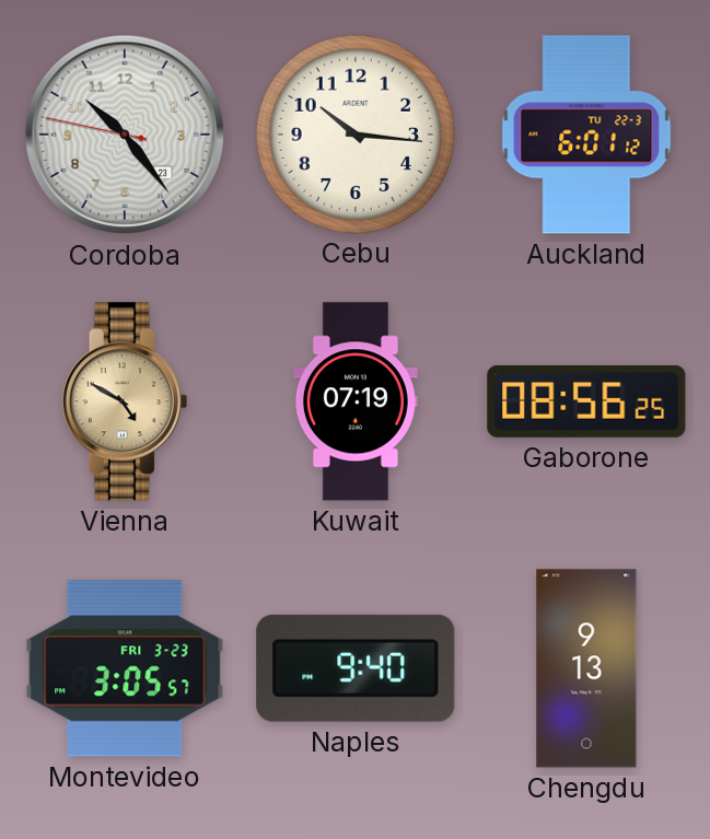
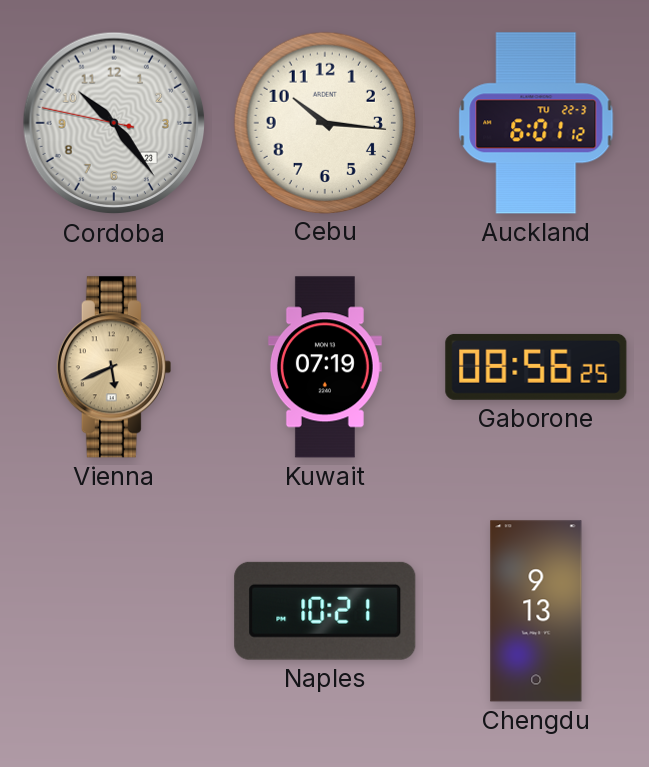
Vienna: 4:50 -> 5:41 (114, 367)
Montevideo: 3:05 -> none (125, 668)
Naples: 9:40 -> 10:21 (325, 611)
